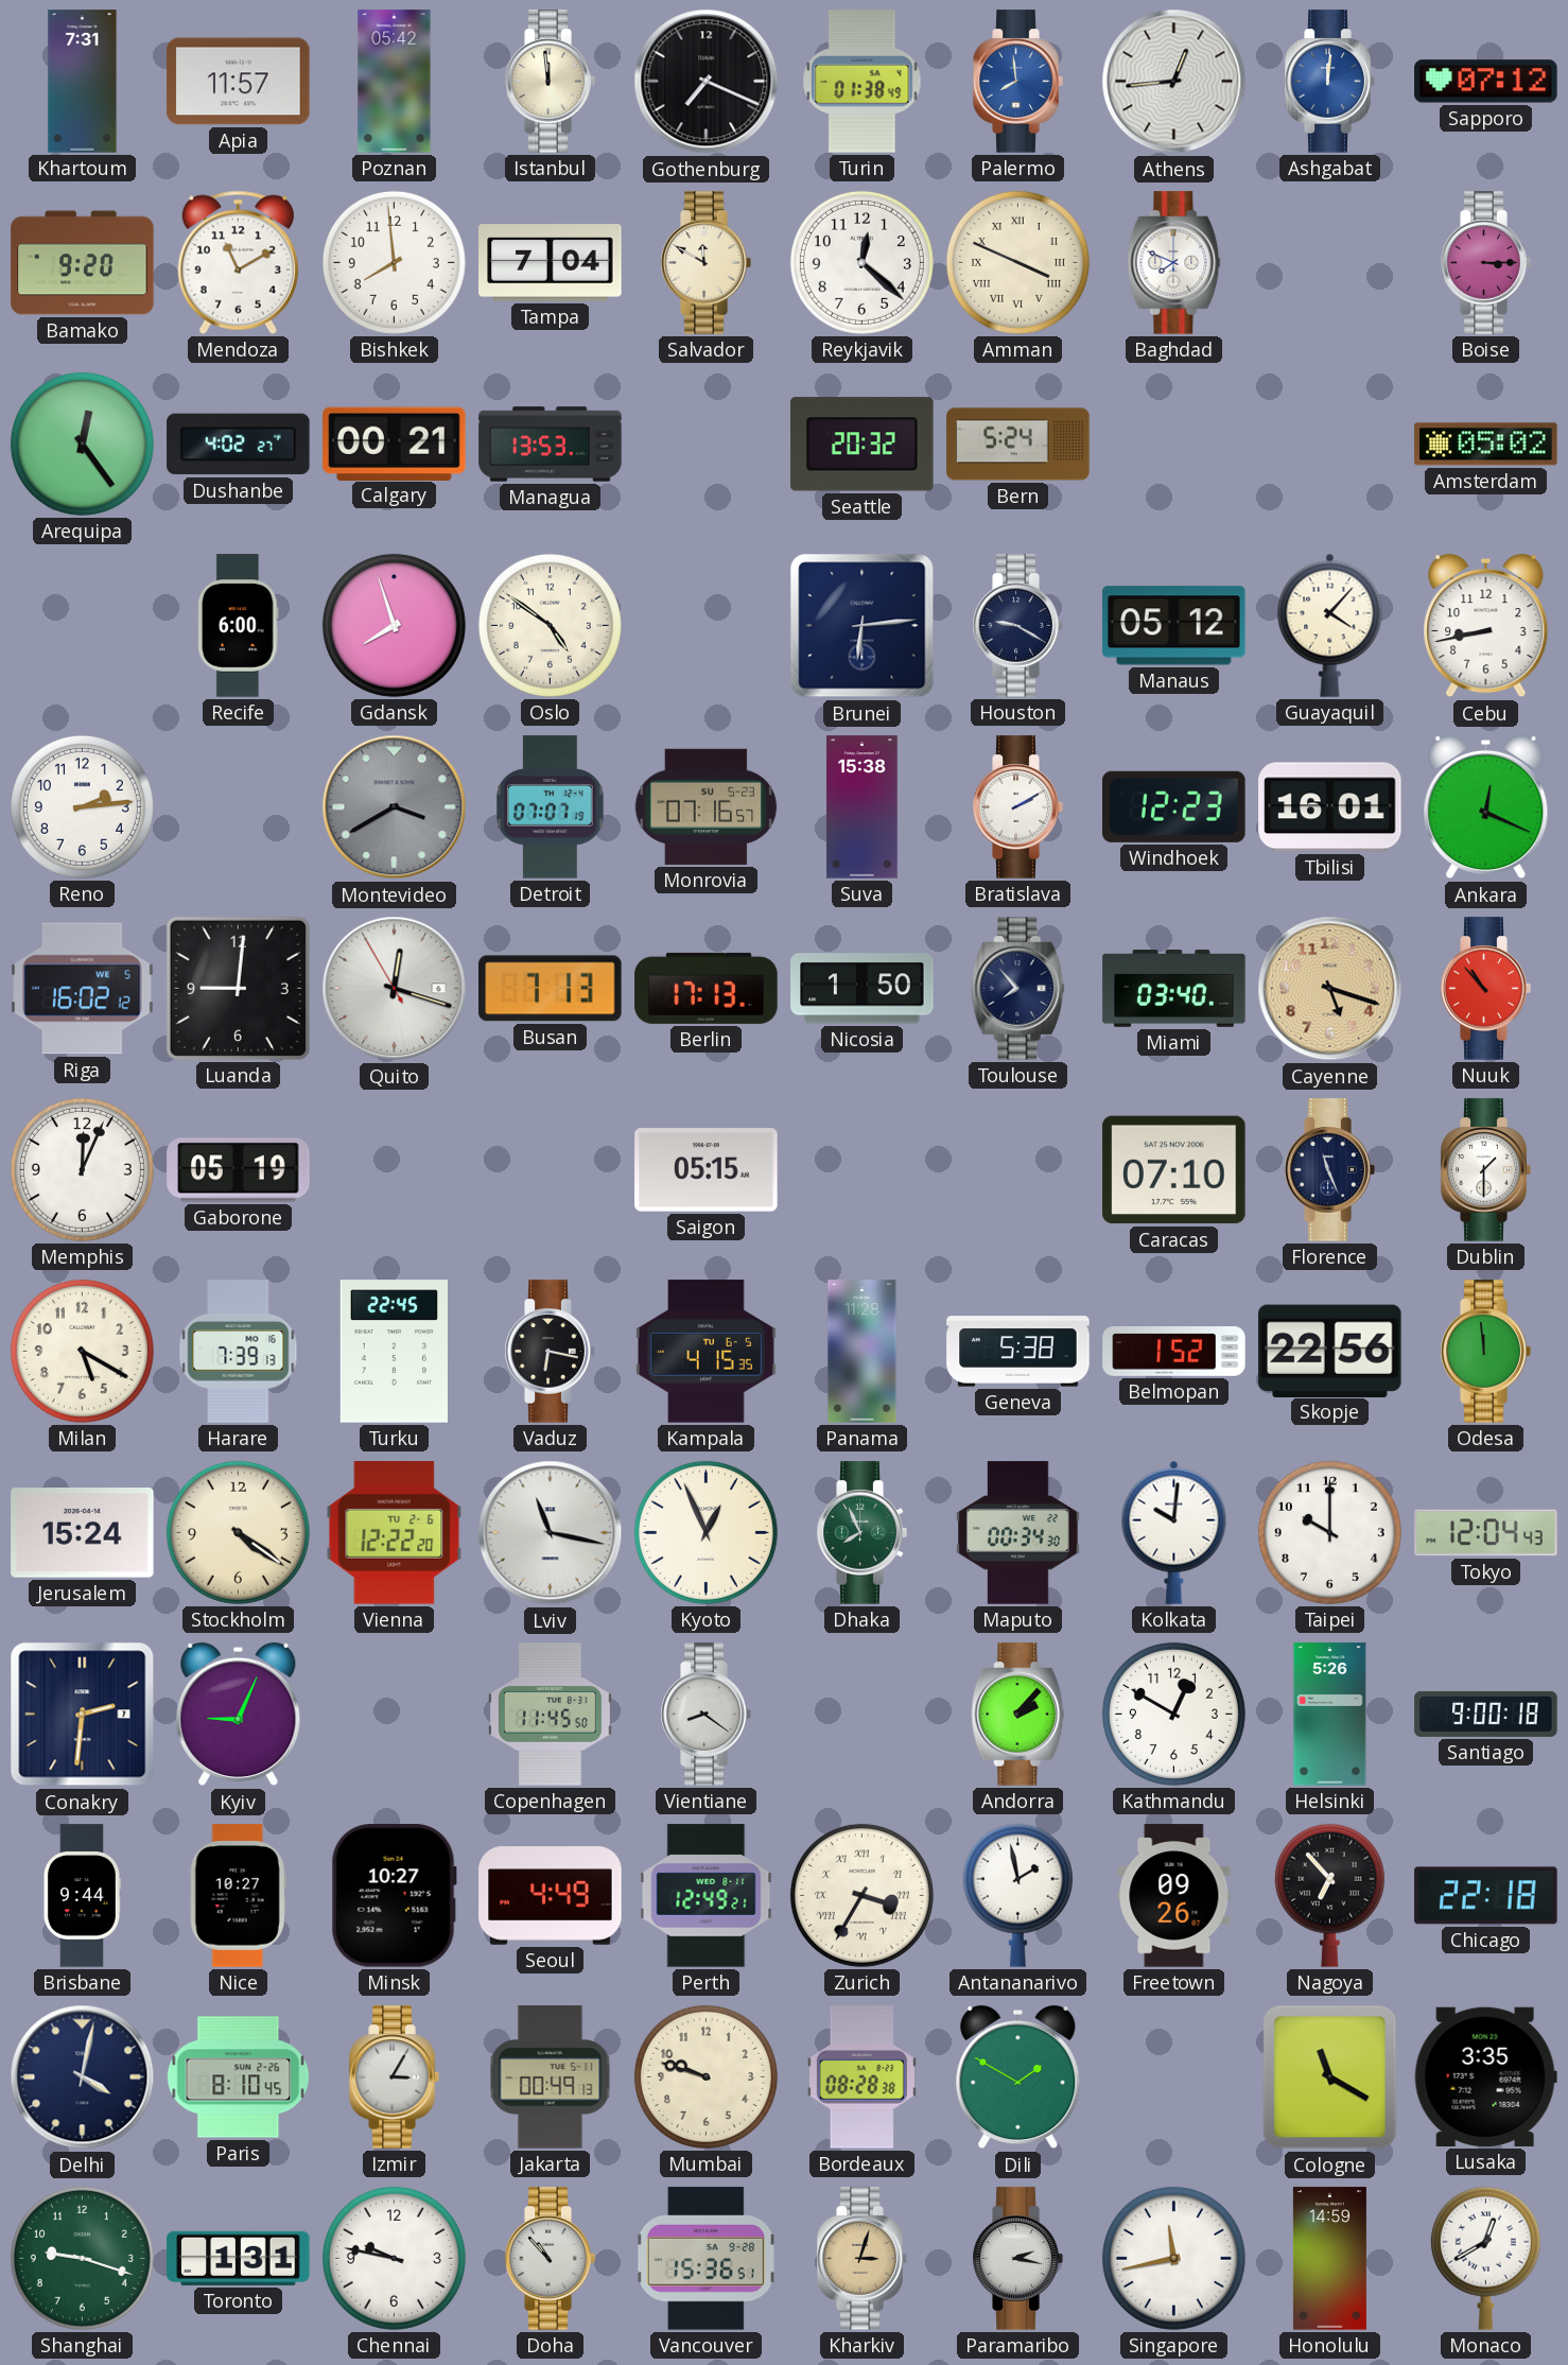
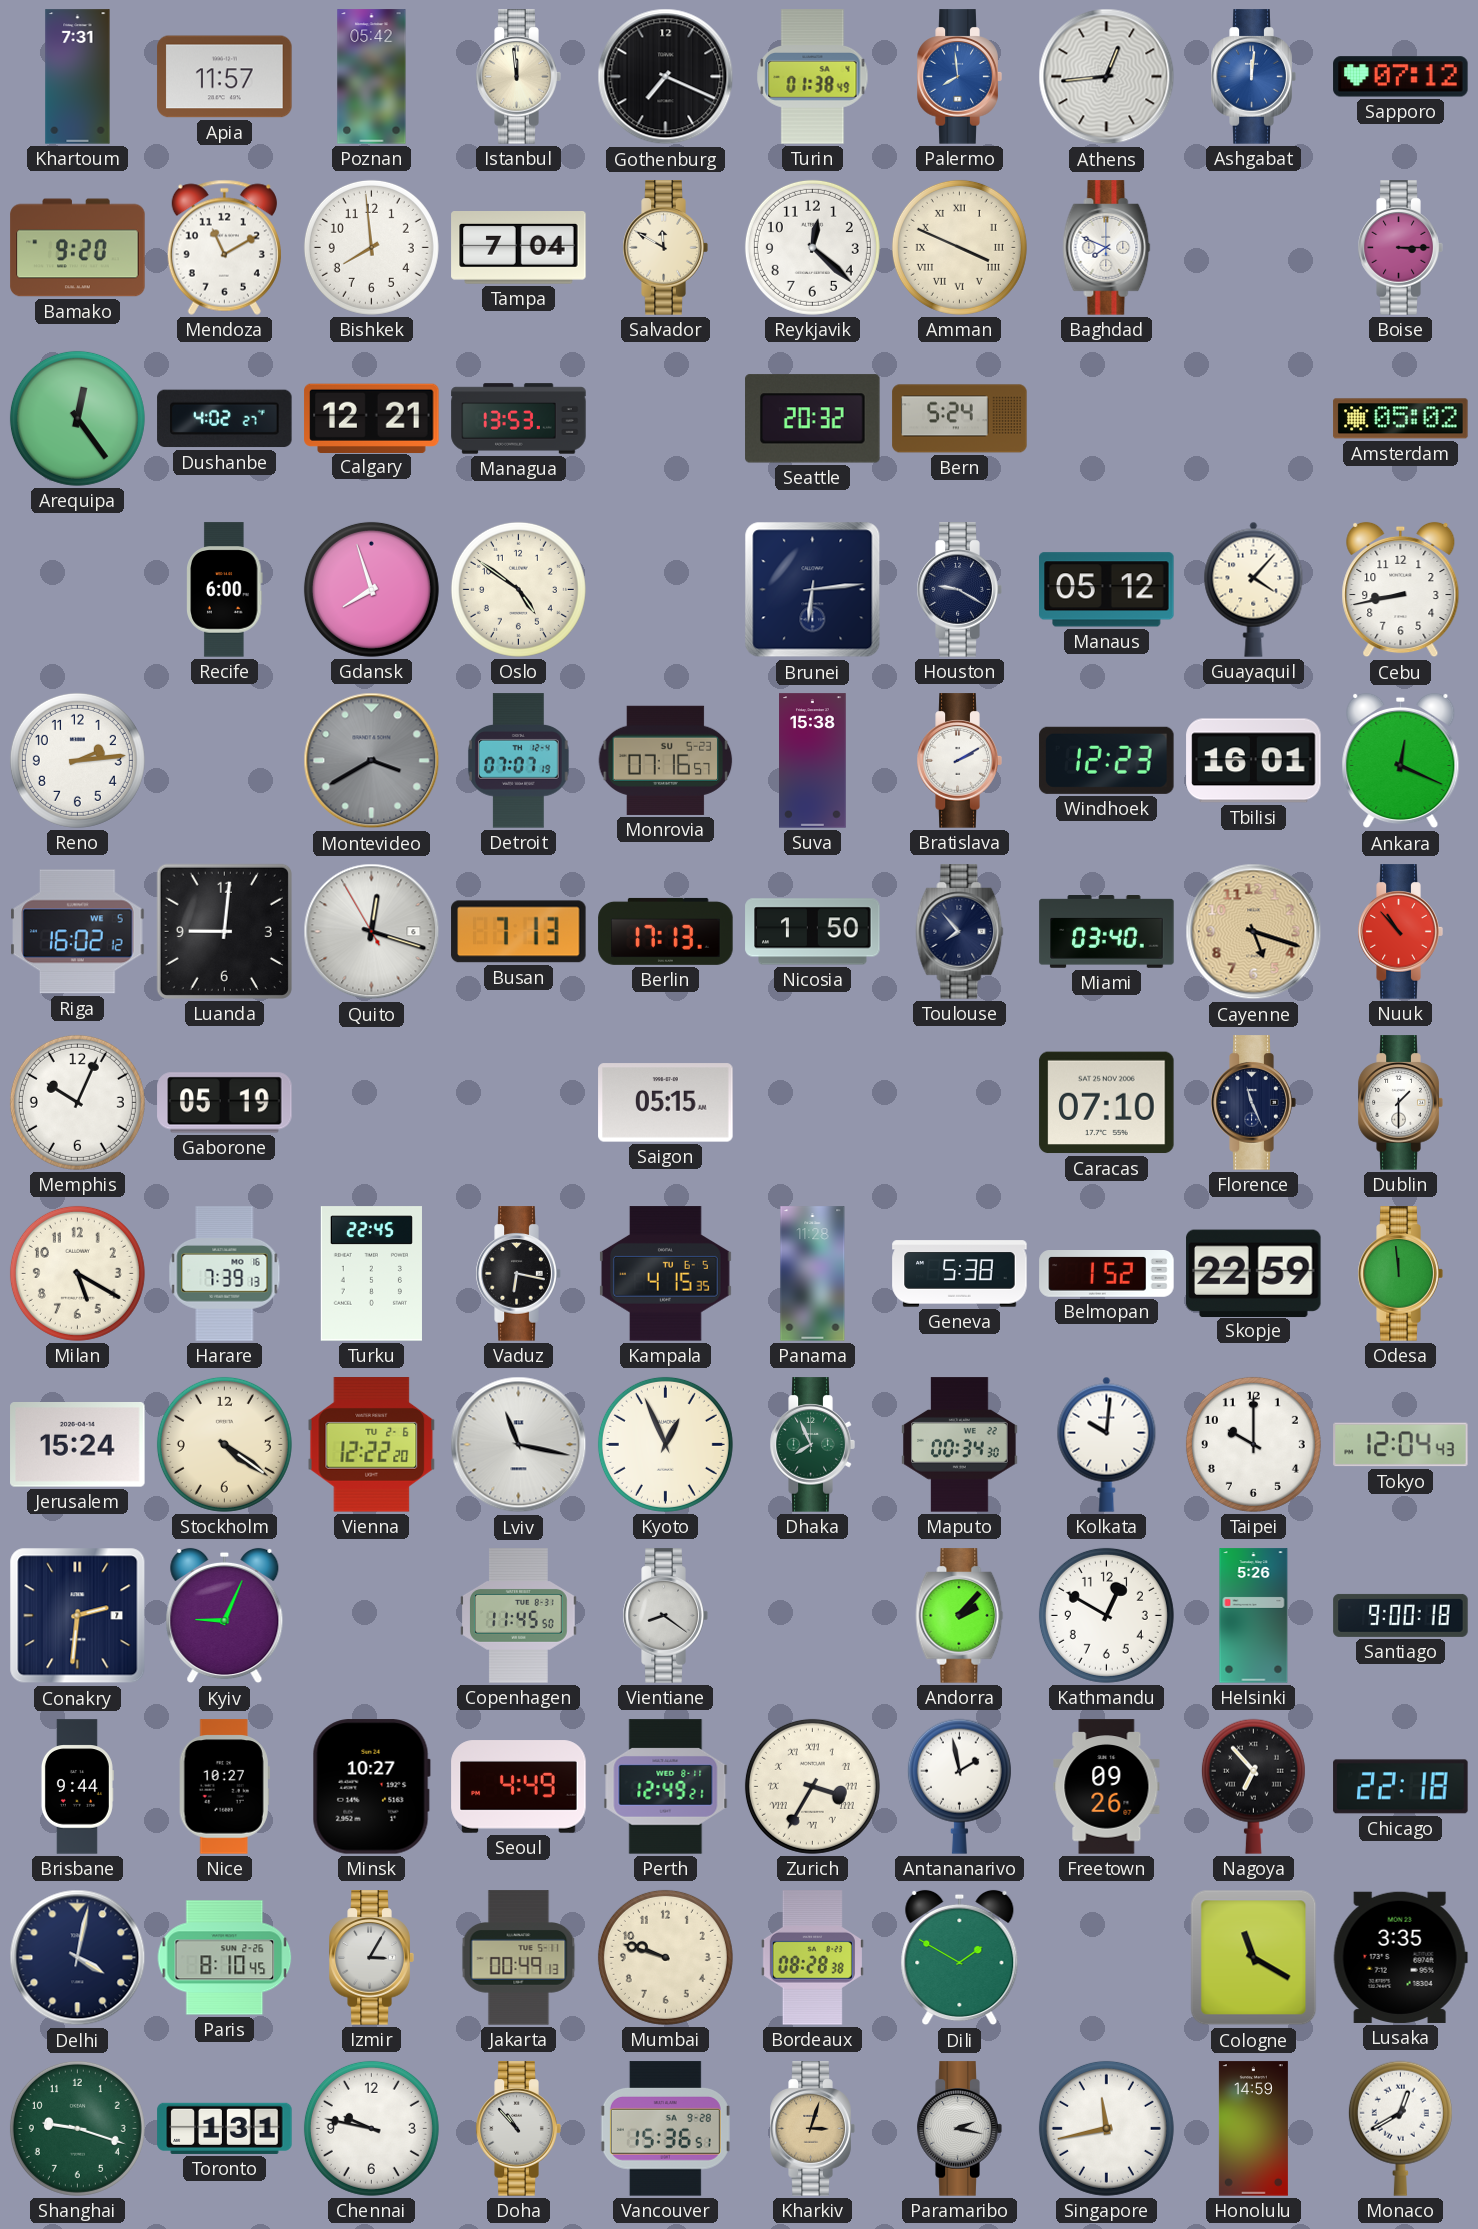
Calgary: 00:21 -> 12:21 (372, 418)
Memphis: 12:04 -> 10:04 (77, 1102)
Skopje: 22:56 -> 22:59 (1254, 1273)
